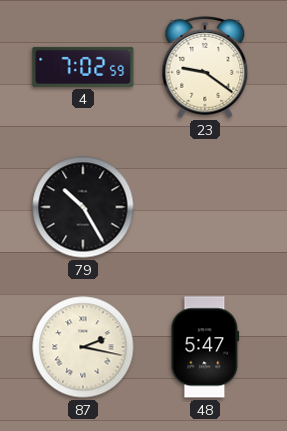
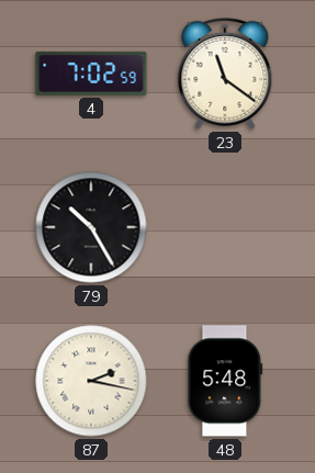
23: 9:21 -> 11:21 (225, 74)
48: 5:47 -> 5:48 (225, 381)
